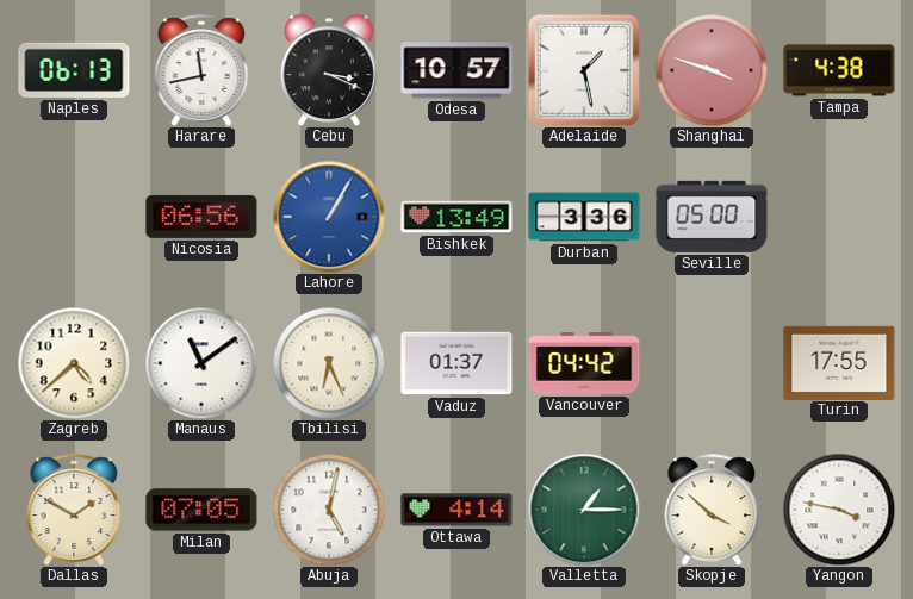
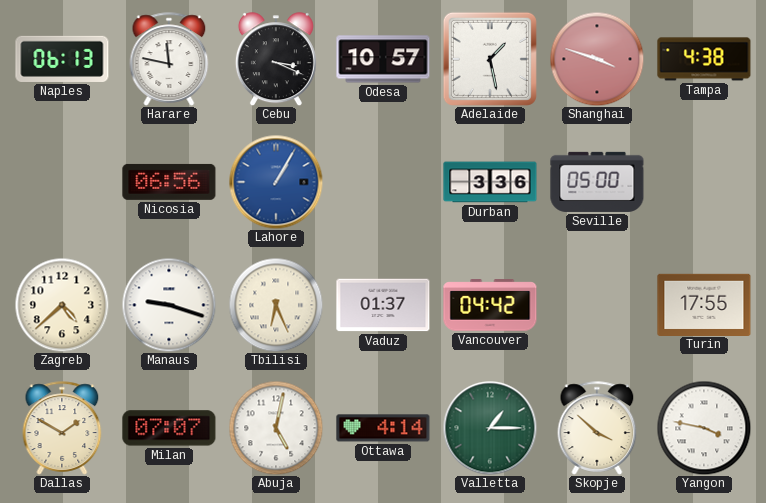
Harare: 11:43 -> 11:47 (169, 59)
Bishkek: 13:49 -> none (456, 217)
Manaus: 11:09 -> 9:18 (169, 305)
Milan: 07:05 -> 07:07 (169, 428)
